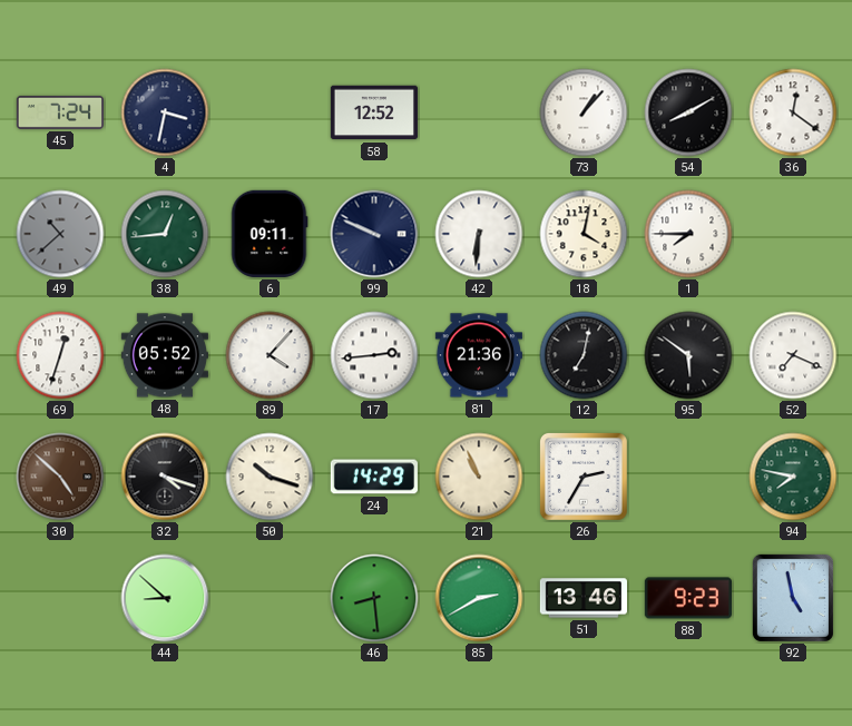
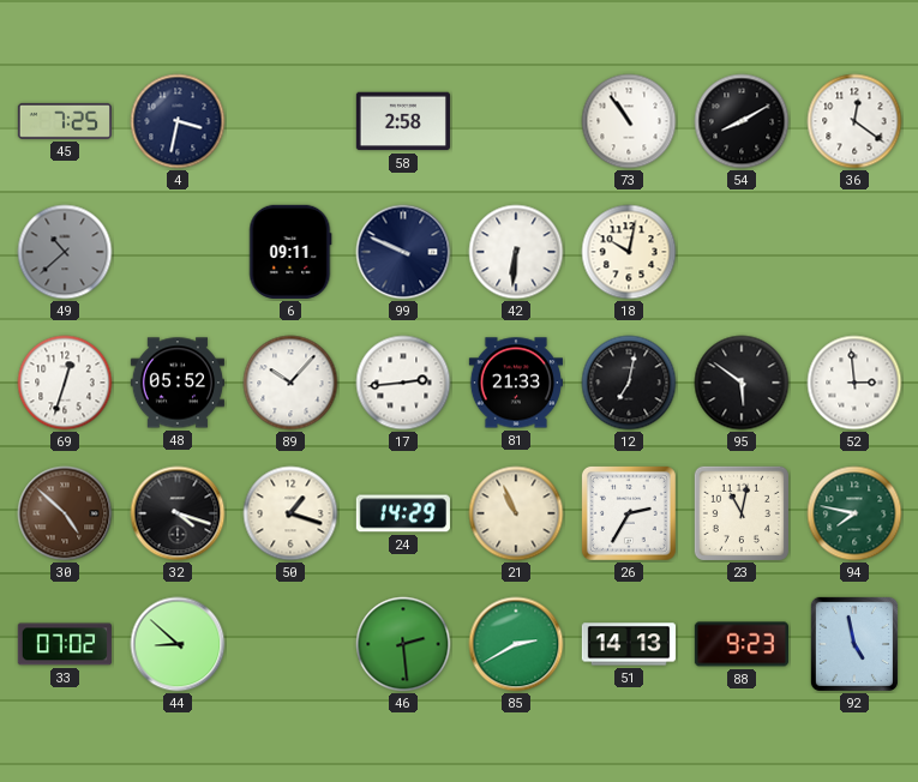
45: 7:24 -> 7:25 (64, 121)
58: 12:52 -> 2:58 (402, 121)
73: 1:07 -> 10:54 (629, 121)
38: 12:44 -> none (165, 234)
18: 4:02 -> 10:02 (629, 252)
1: 7:45 -> none (688, 234)
89: 4:07 -> 10:07 (290, 383)
81: 21:36 -> 21:33 (515, 383)
52: 7:19 -> 2:59 (854, 383)
50: 10:18 -> 1:18 (290, 513)
23: none -> 11:02 (742, 513)
33: none -> 07:02 (65, 644)
46: 8:29 -> 2:29 (403, 644)
51: 13:46 -> 14:13 (628, 644)
